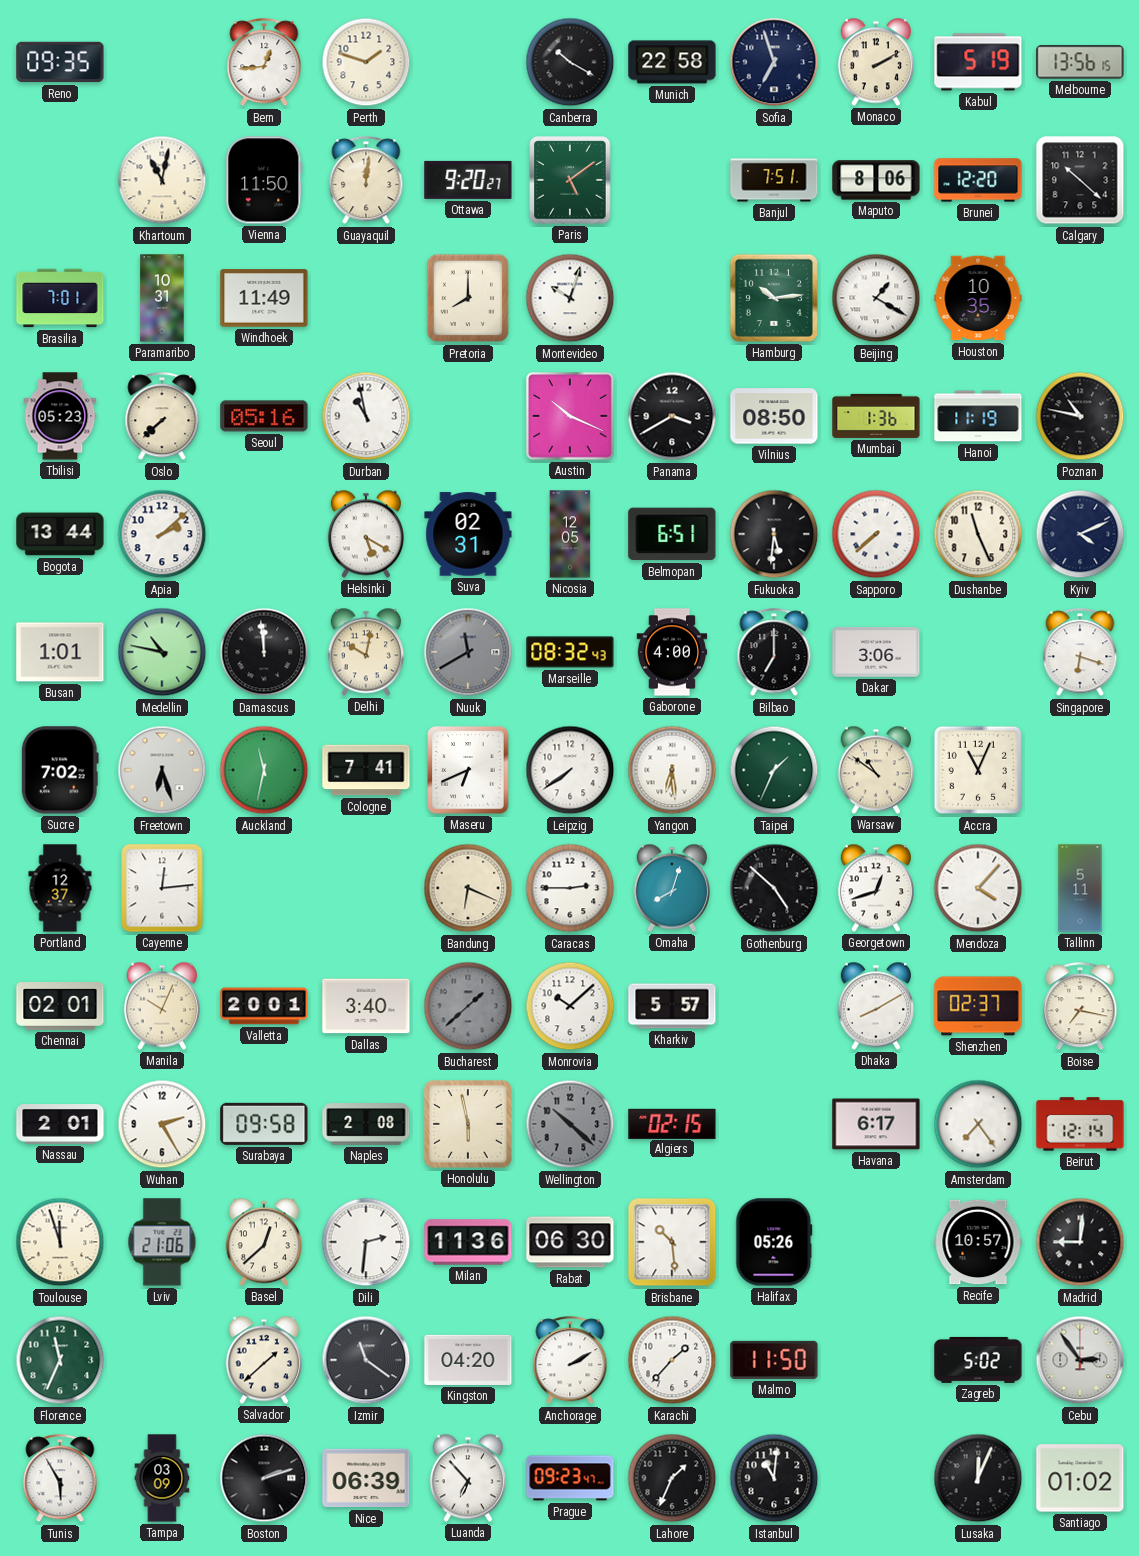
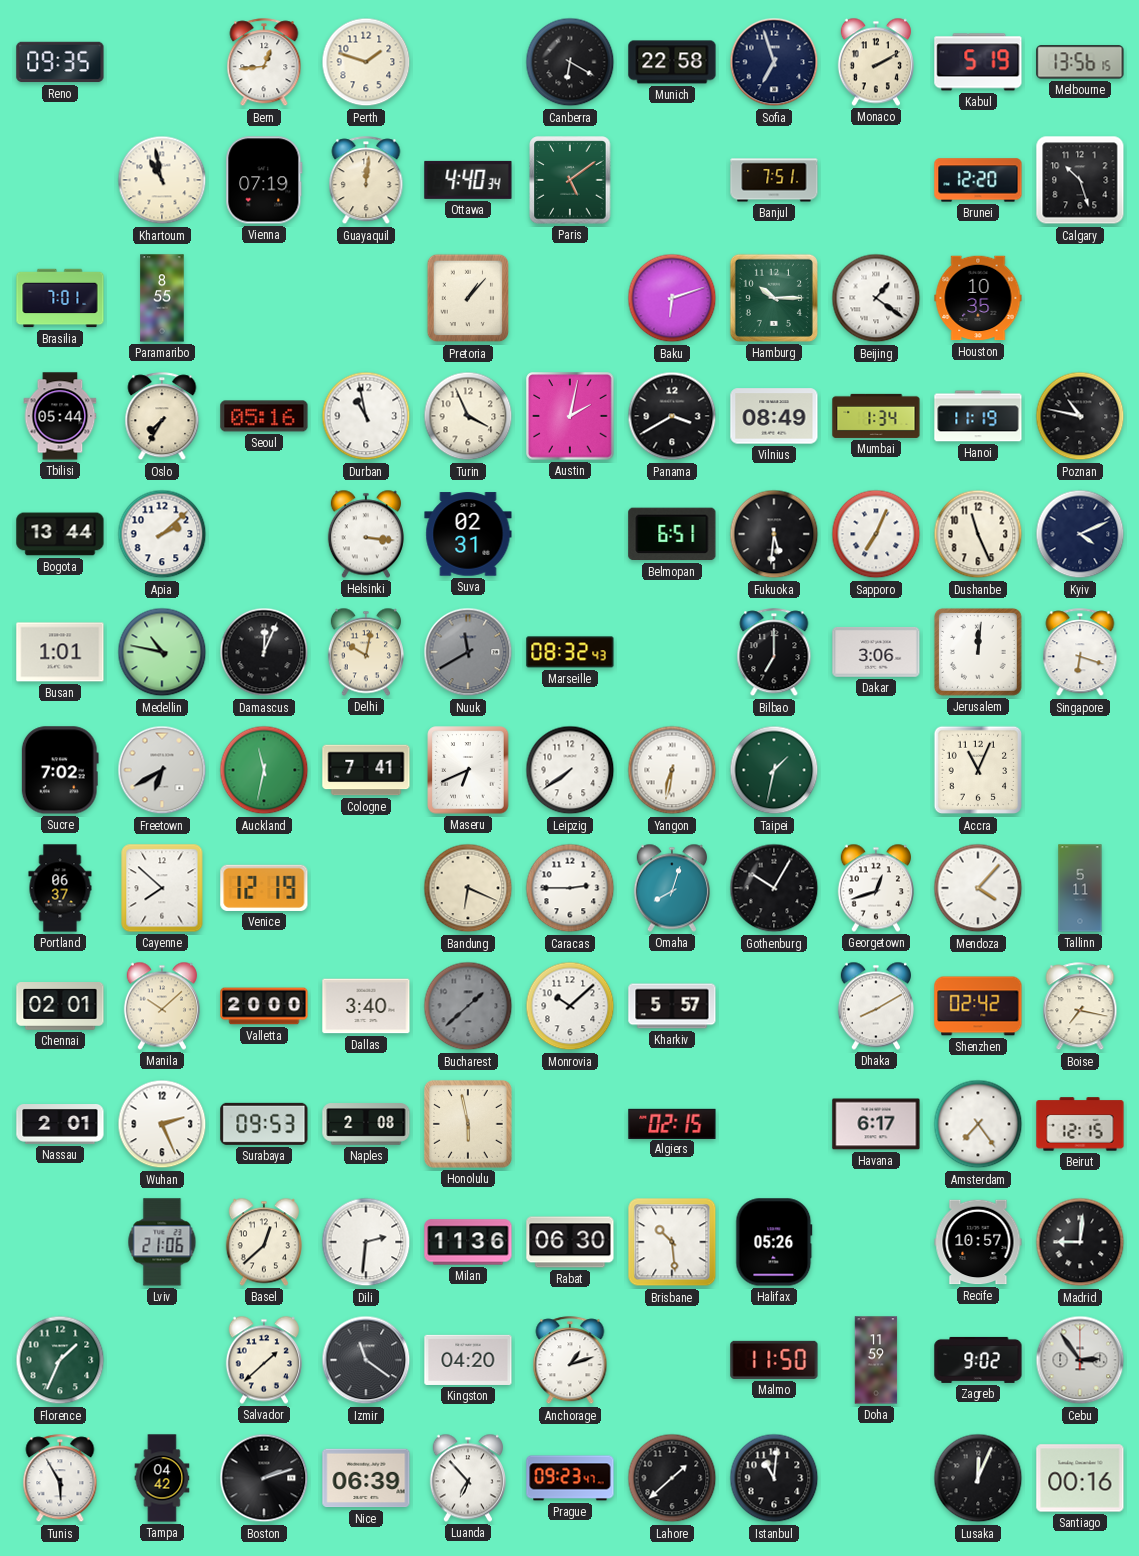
Canberra: 10:20 -> 6:20 (570, 62)
Khartoum: 11:02 -> 10:58 (162, 180)
Vienna: 11:50 -> 07:19 (264, 180)
Ottawa: 9:20 -> 4:40 (468, 180)
Maputo: 8:06 -> none (876, 180)
Calgary: 10:22 -> 10:27 (1080, 180)
Paramaribo: 10:31 -> 8:55 (162, 298)
Windhoek: 11:49 -> none (264, 298)
Pretoria: 8:00 -> 1:07 (468, 298)
Montevideo: 10:03 -> none (570, 298)
Baku: none -> 6:12 (672, 298)
Hamburg: 10:14 -> 10:15 (774, 298)
Beijing: 1:20 -> 1:21 (876, 298)
Tbilisi: 05:23 -> 05:44 (60, 416)
Oslo: 7:38 -> 7:35 (162, 417)
Turin: none -> 3:56 (468, 416)
Austin: 10:19 -> 2:02 (570, 416)
Vilnius: 08:50 -> 08:49 (774, 416)
Mumbai: 1:36 -> 1:34 (876, 416)
Helsinki: 5:20 -> 3:16 (366, 534)
Nicosia: 12:05 -> none (570, 534)
Sapporo: 7:38 -> 7:04 (876, 534)
Damascus: 11:59 -> 12:04 (264, 652)
Gaborone: 4:00 -> none (672, 652)
Jerusalem: none -> 12:01 (978, 652)
Freetown: 6:27 -> 6:40 (162, 770)
Yangon: 6:29 -> 6:32 (672, 770)
Taipei: 1:34 -> 1:32 (774, 770)
Warsaw: 10:51 -> none (876, 770)
Portland: 12:37 -> 06:37 (60, 888)
Cayenne: 12:14 -> 7:52 (162, 888)
Venice: none -> 12:19 (264, 888)
Gothenburg: 4:52 -> 10:05 (774, 888)
Manila: 10:04 -> 10:08 (162, 1006)
Valletta: 20:01 -> 20:00 (264, 1006)
Shenzhen: 02:37 -> 02:42 (978, 1006)
Wuhan: 2:25 -> 2:26 (162, 1124)
Surabaya: 09:58 -> 09:53 (264, 1124)
Wellington: 10:22 -> none (570, 1124)
Beirut: 12:14 -> 12:15 (1080, 1124)
Toulouse: 11:57 -> none (60, 1242)
Florence: 11:34 -> 1:34 (60, 1360)
Anchorage: 2:10 -> 1:12 (570, 1361)
Karachi: 1:37 -> none (672, 1360)
Doha: none -> 11:59 (876, 1360)
Zagreb: 5:02 -> 9:02 (978, 1360)
Tampa: 03:09 -> 04:42 (162, 1478)
Lahore: 1:34 -> 1:38 (672, 1478)
Santiago: 01:02 -> 00:16 (1080, 1478)
